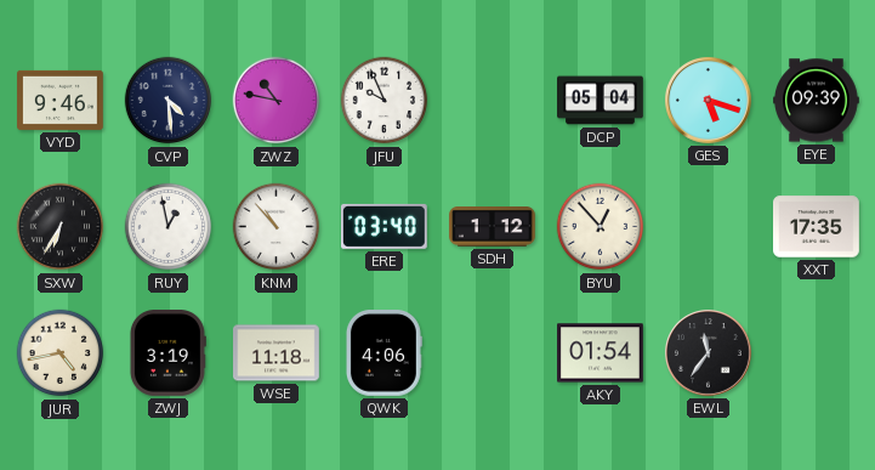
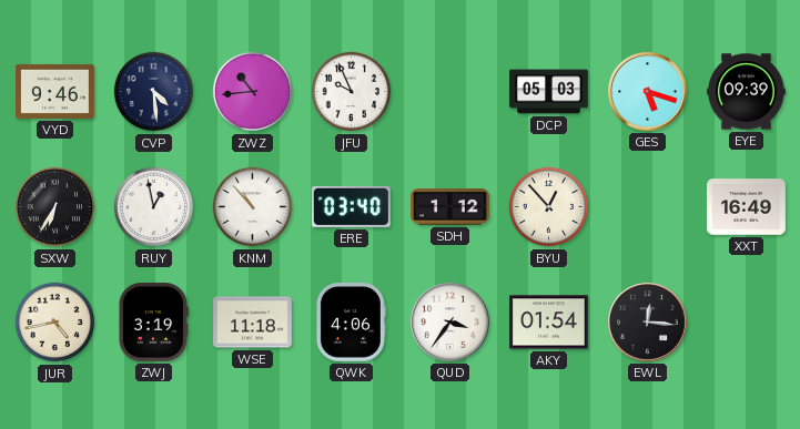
ZWZ: 10:47 -> 10:44 (253, 92)
DCP: 05:04 -> 05:03 (549, 92)
XXT: 17:35 -> 16:49 (747, 207)
QUD: none -> 3:36 (450, 323)
EWL: 11:36 -> 12:16 (648, 323)
